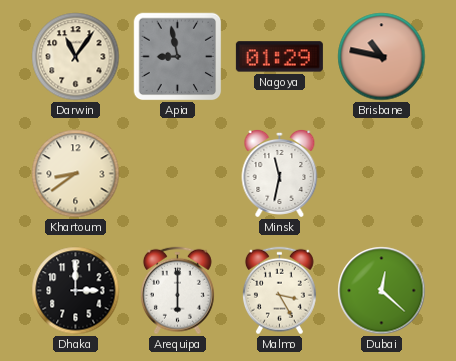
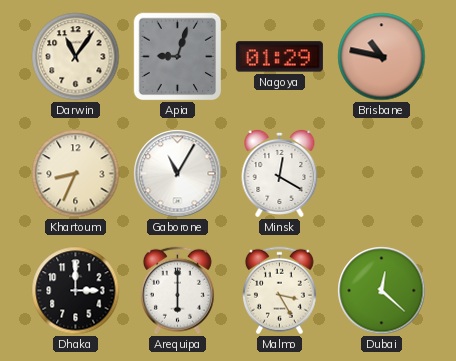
Apia: 8:58 -> 9:03 (178, 57)
Khartoum: 8:39 -> 8:34 (76, 174)
Gaborone: none -> 11:05 (178, 174)
Minsk: 11:32 -> 12:20 (280, 173)
